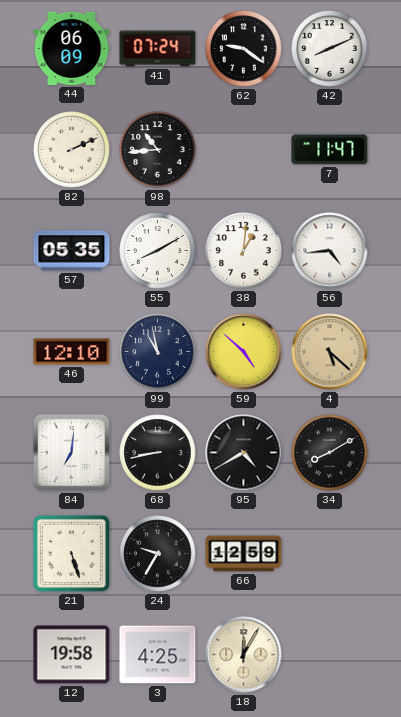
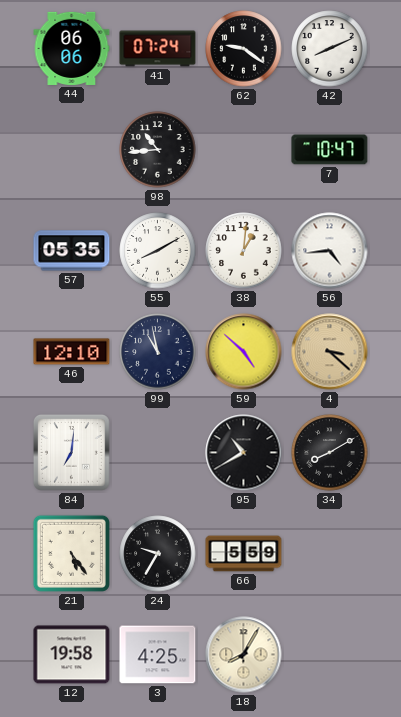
44: 06:09 -> 06:06 (72, 48)
82: 2:11 -> none (72, 150)
7: 11:47 -> 10:47 (330, 150)
4: 5:22 -> 3:22 (330, 352)
68: 8:43 -> none (158, 453)
95: 4:40 -> 10:40 (244, 453)
21: 5:27 -> 5:24 (71, 553)
66: 12:59 -> 5:59 (244, 554)
18: 12:05 -> 8:05 (244, 655)
